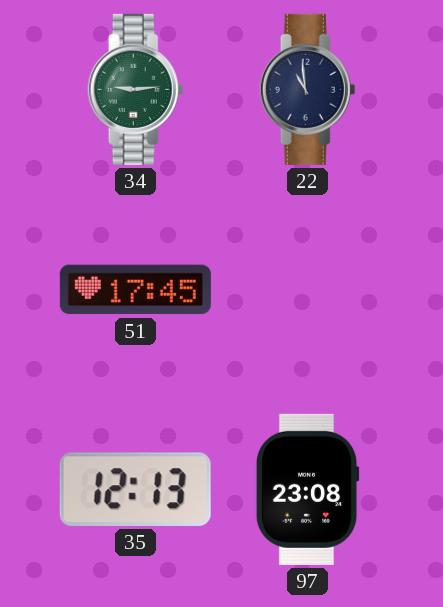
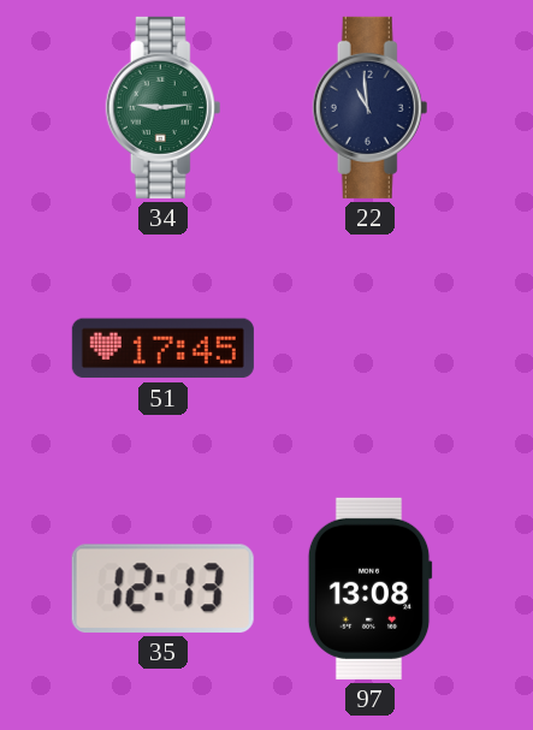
97: 23:08 -> 13:08 (369, 588)
